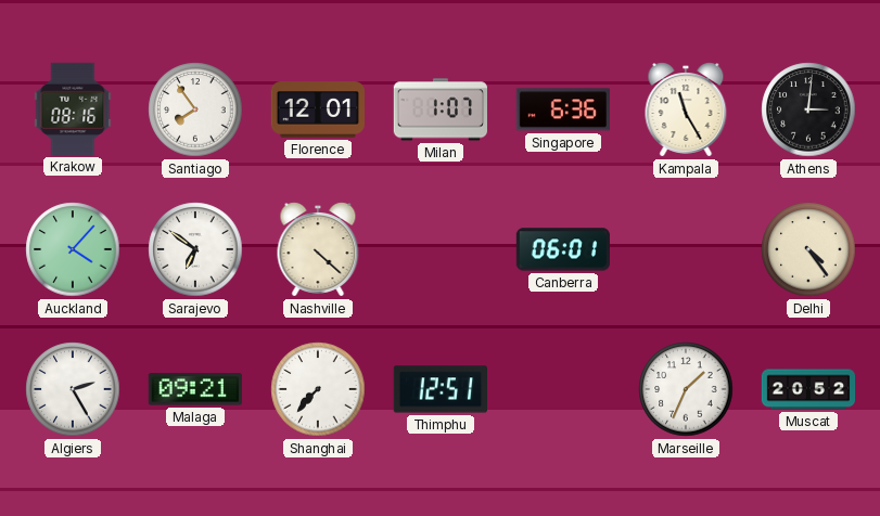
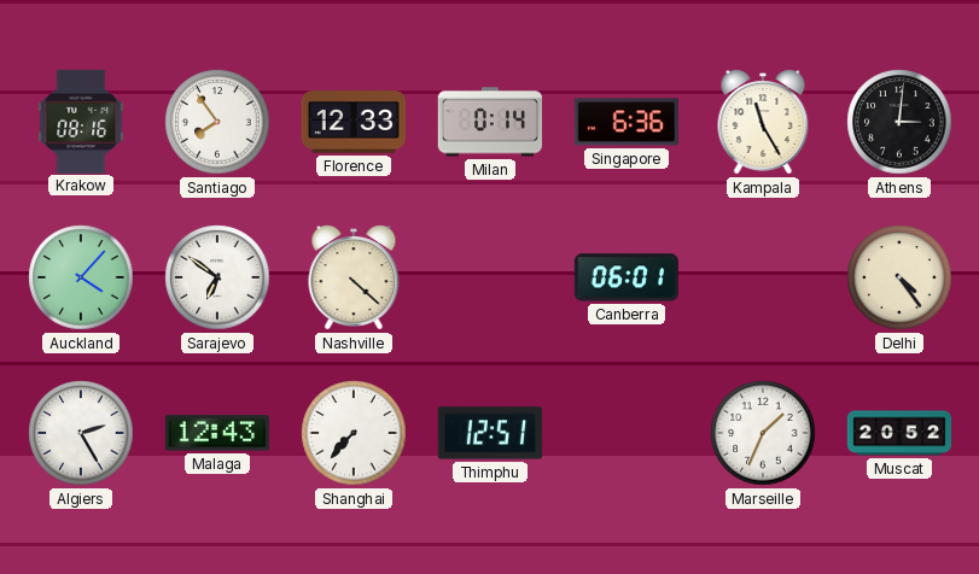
Florence: 12:01 -> 12:33 (352, 122)
Milan: 1:07 -> 0:14 (489, 122)
Malaga: 09:21 -> 12:43 (217, 433)
